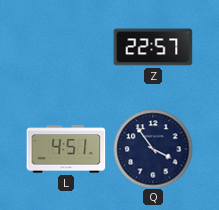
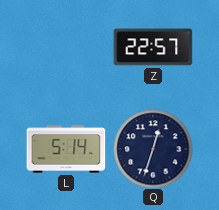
L: 4:51 -> 5:14 (66, 149)
Q: 3:54 -> 12:33 (153, 149)
